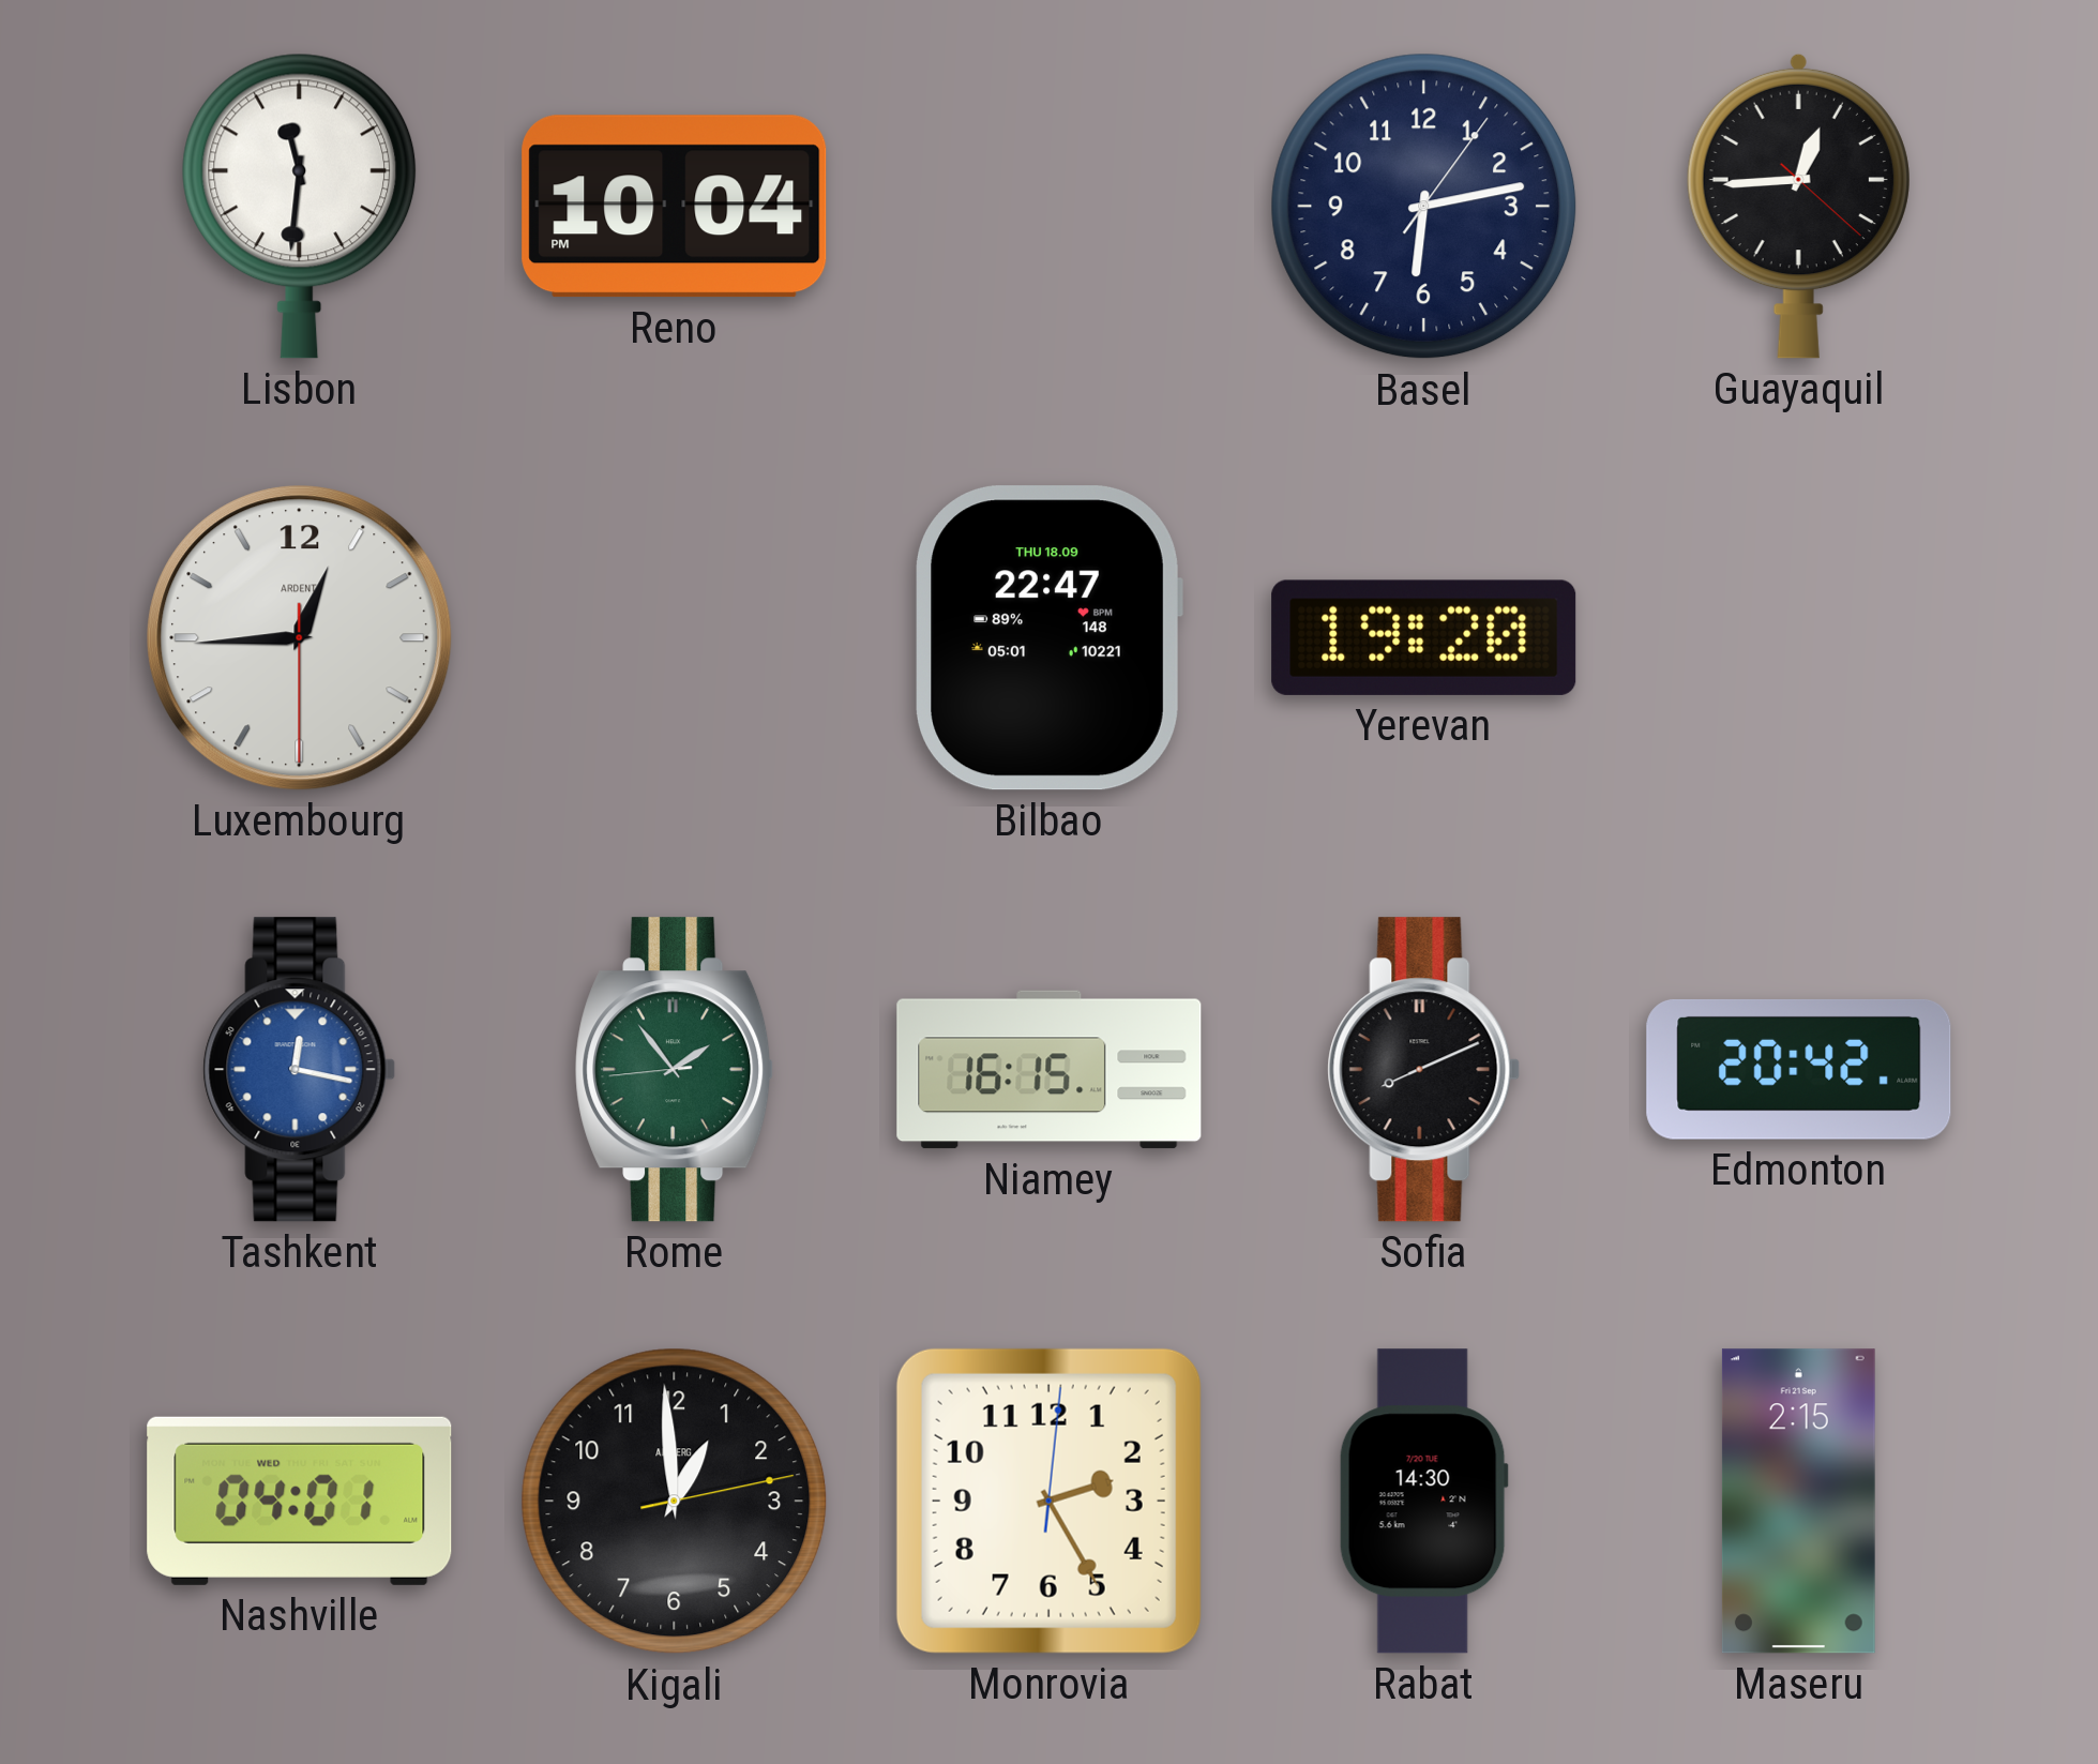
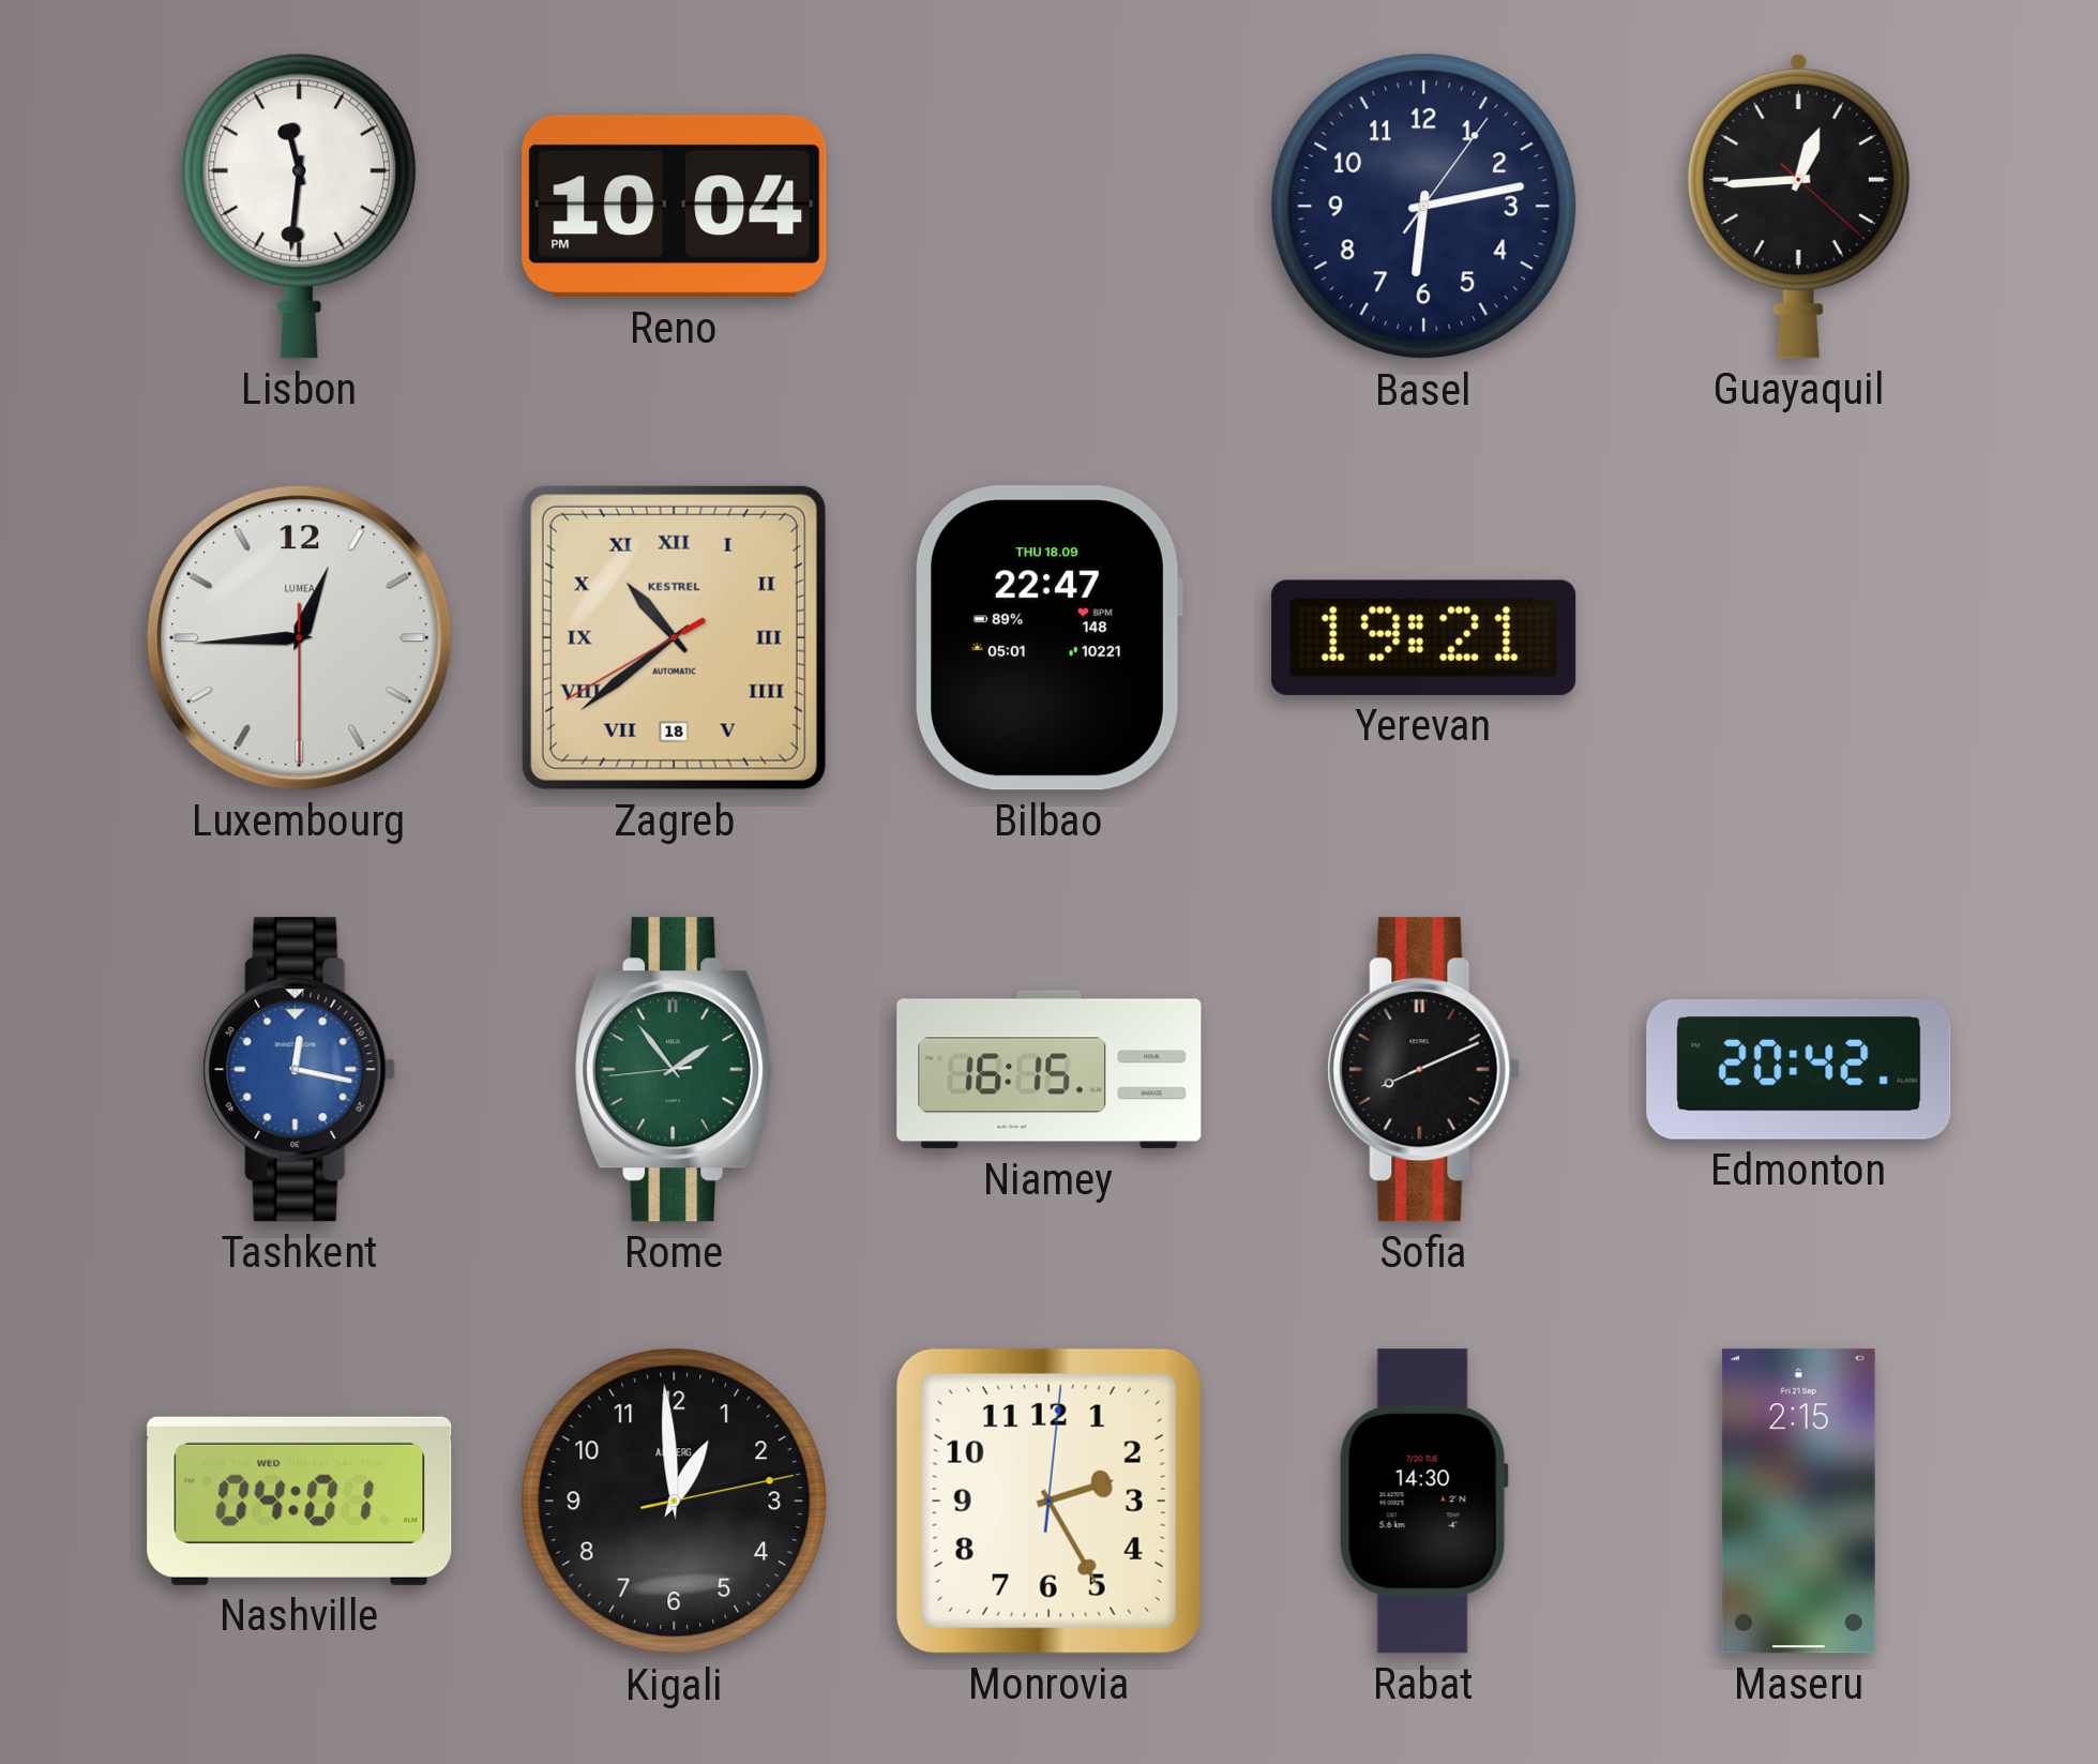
Luxembourg brand: ARDENT -> LUMEA (300, 638)
Zagreb: none -> 10:38 (674, 637)
Yerevan: 19:20 -> 19:21 (1424, 637)
